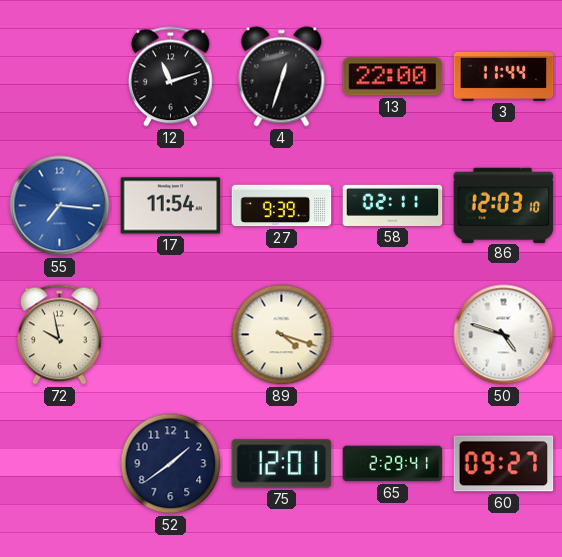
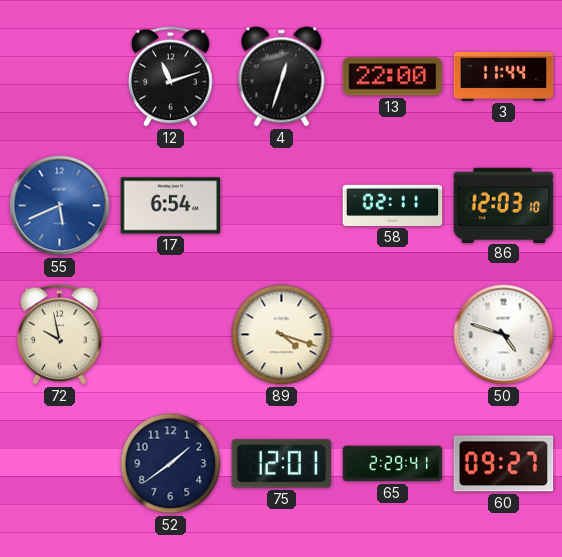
55: 7:16 -> 5:41 (60, 206)
17: 11:54 -> 6:54 (171, 206)
27: 9:39 -> none (282, 206)
